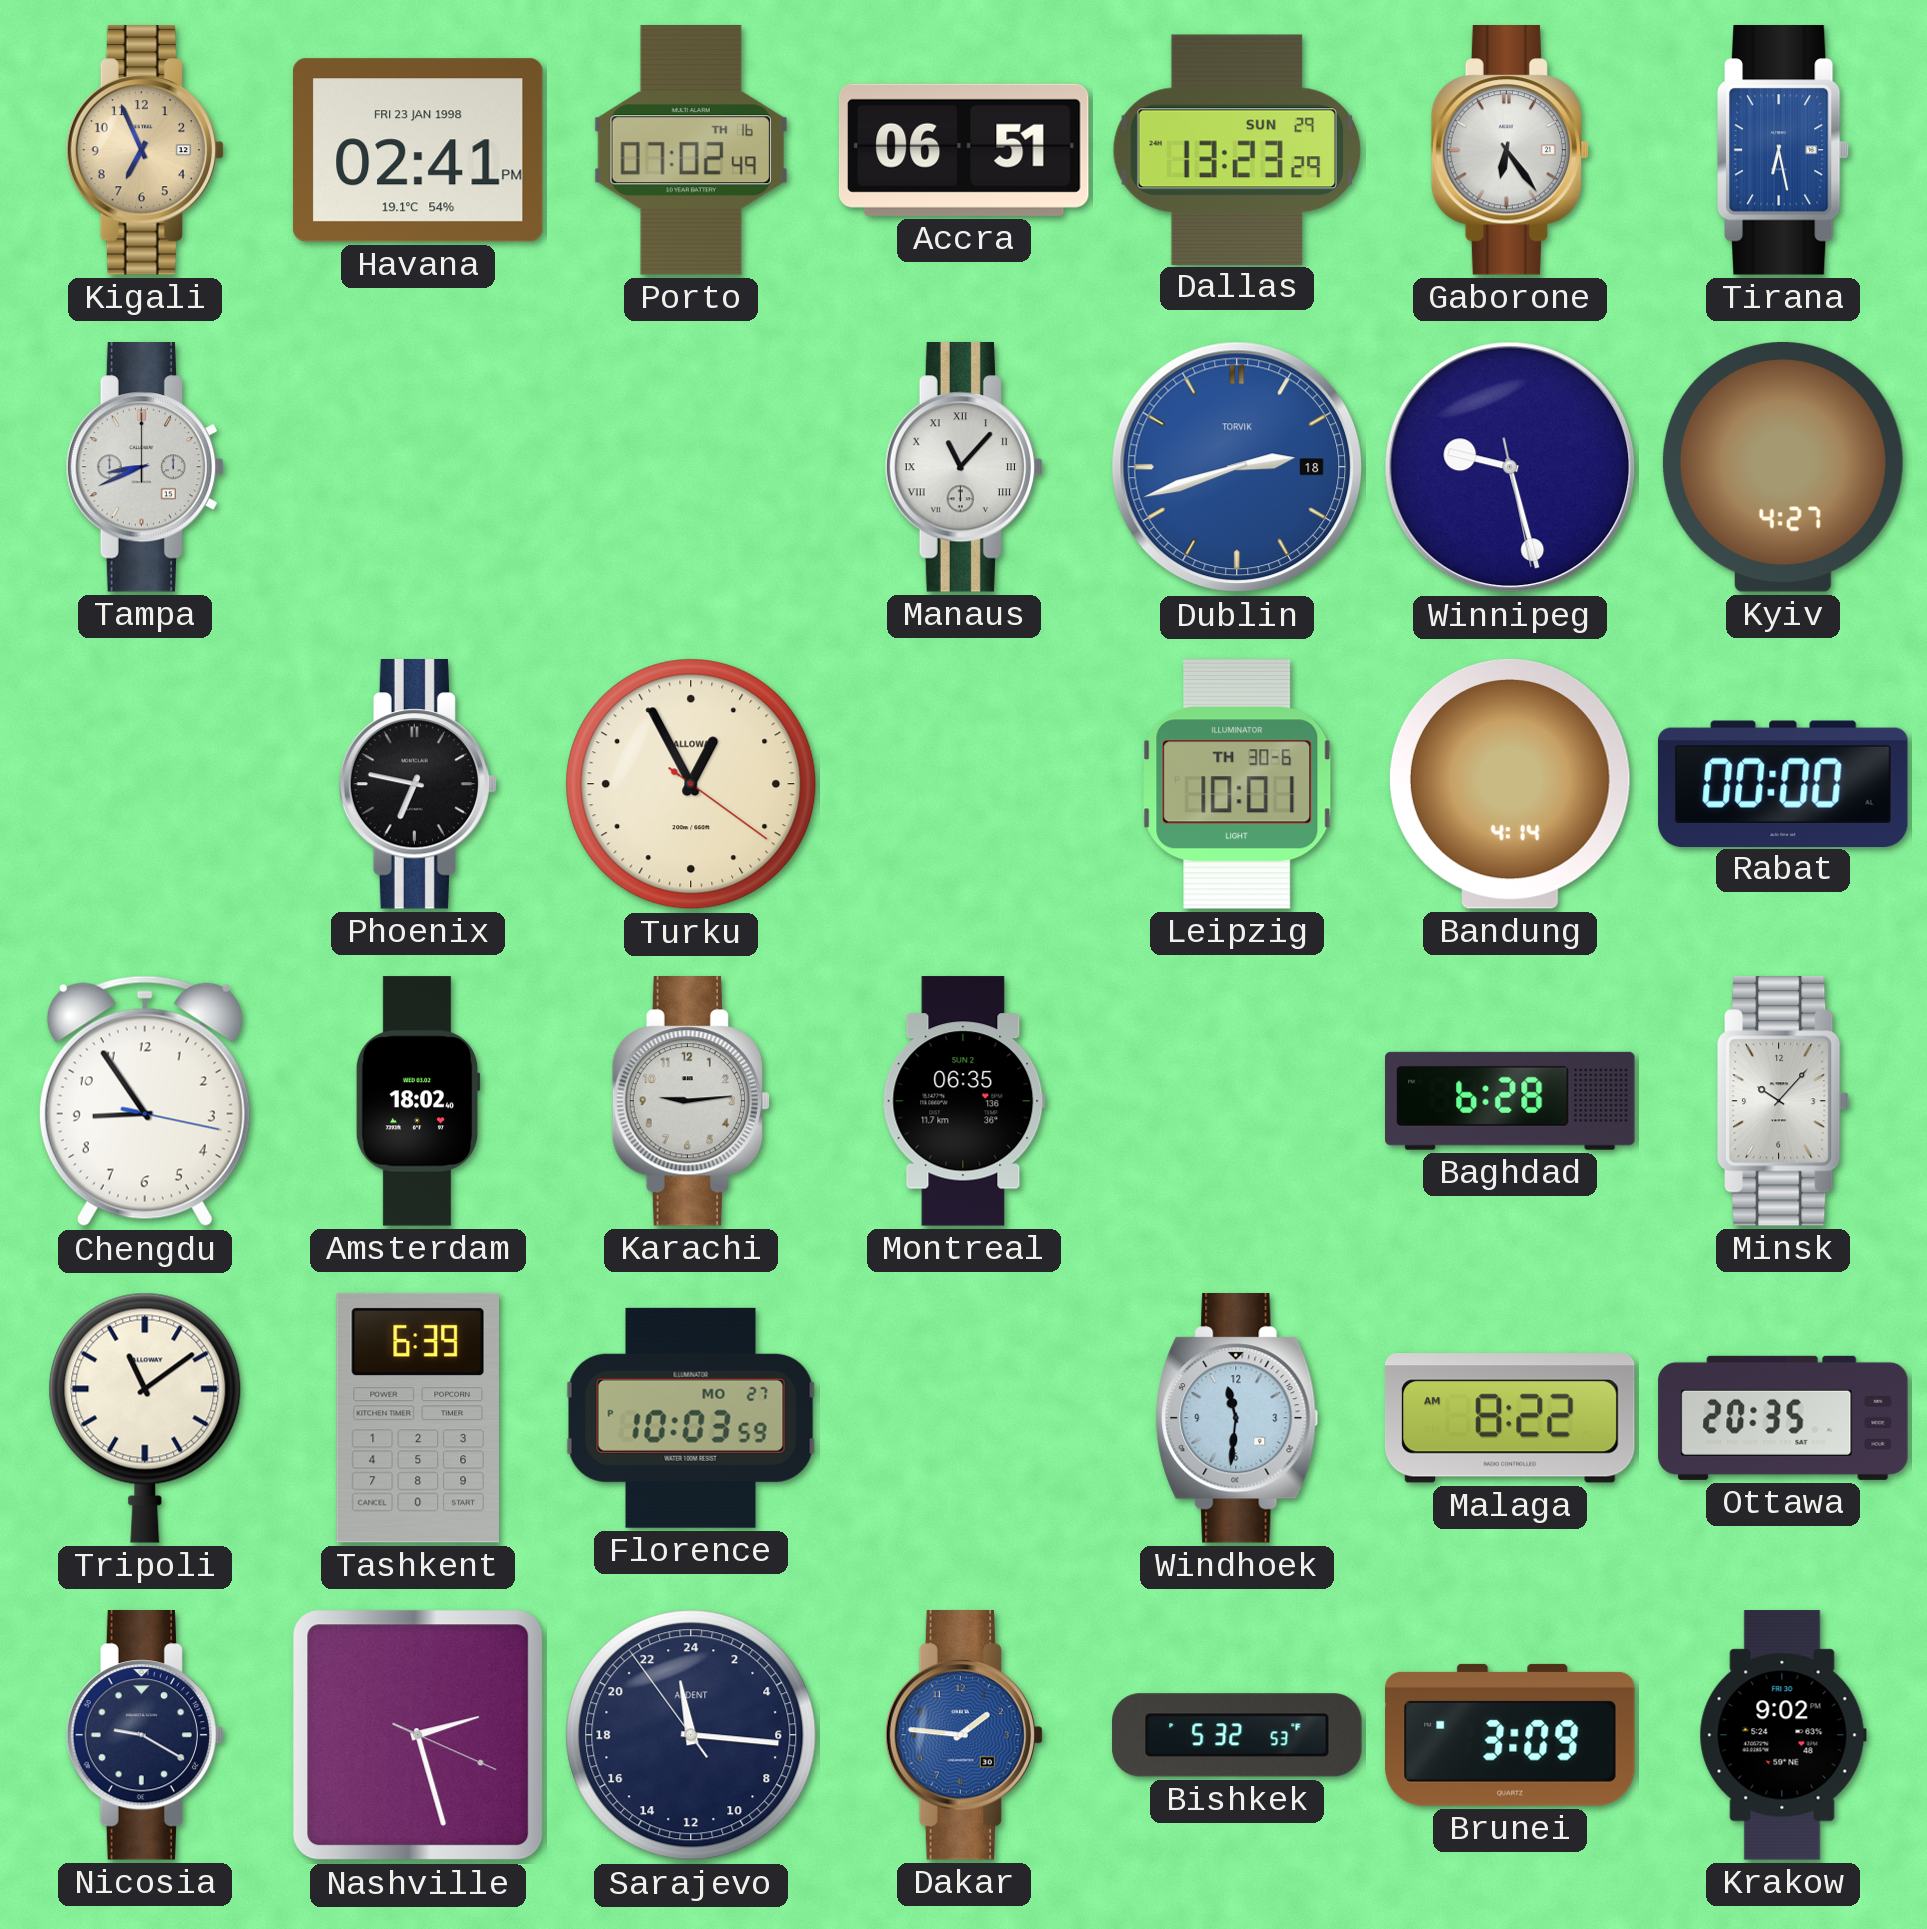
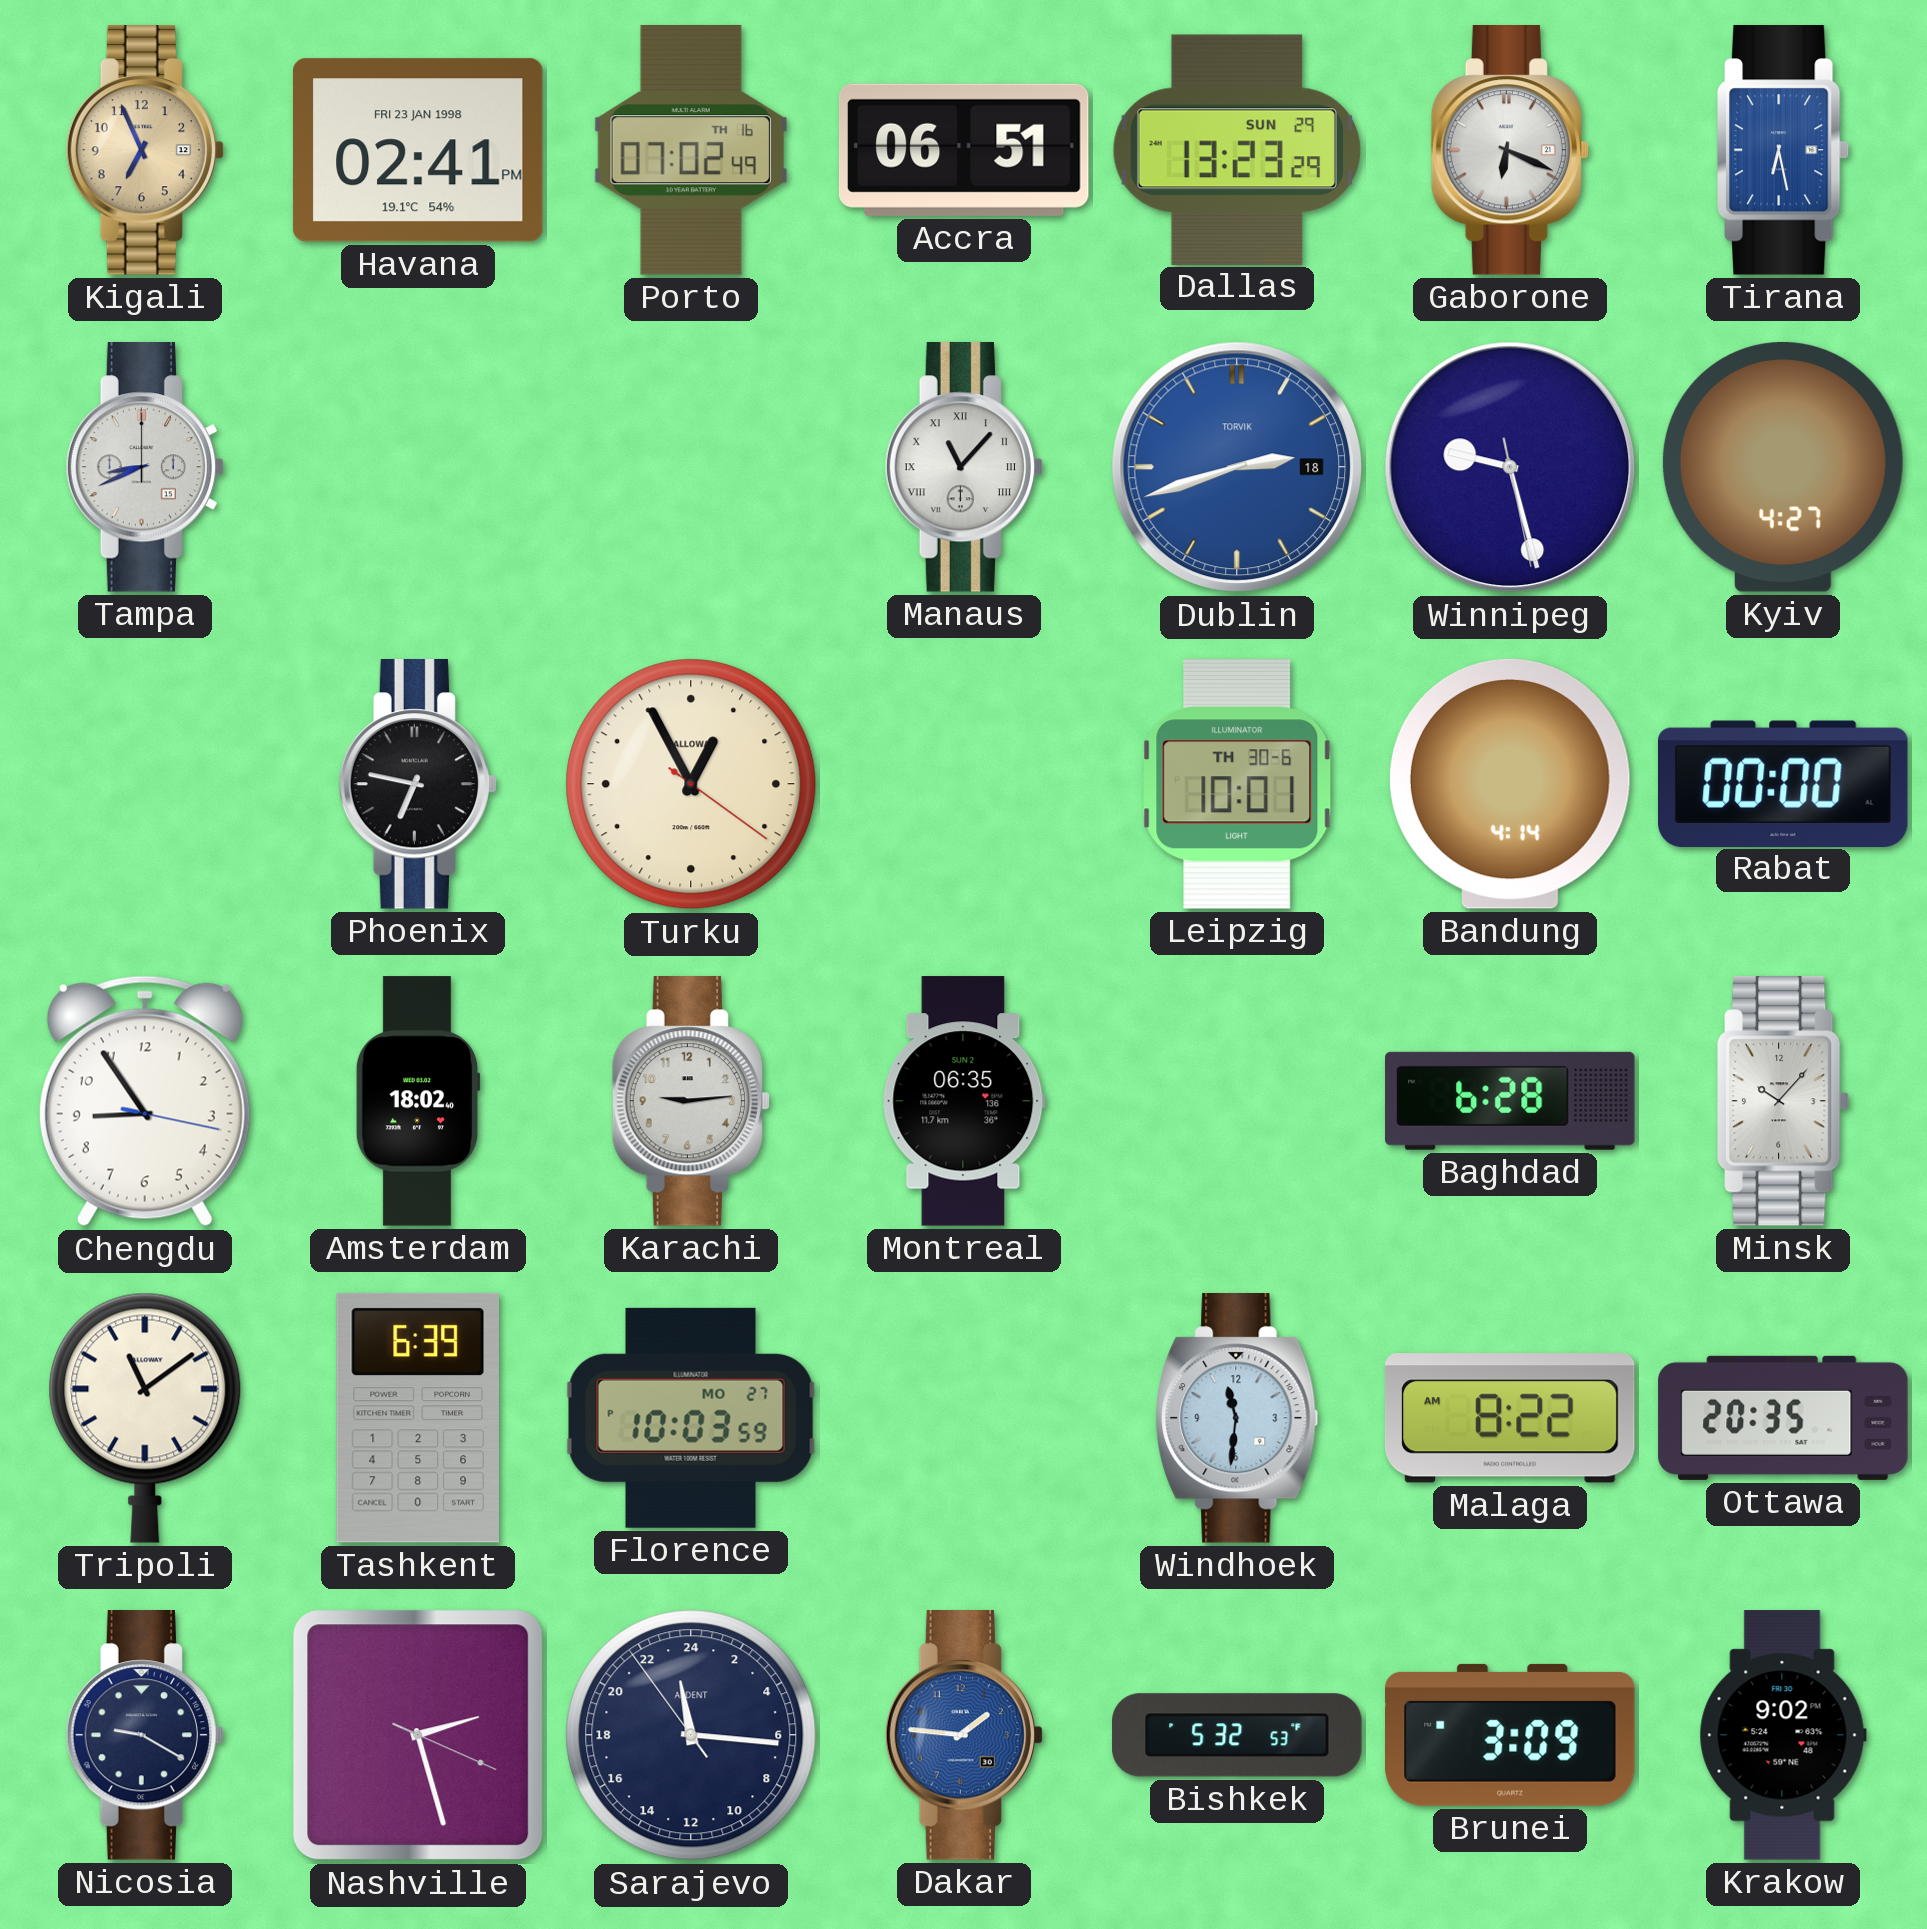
Gaborone: 6:24 -> 6:19 (1509, 151)
